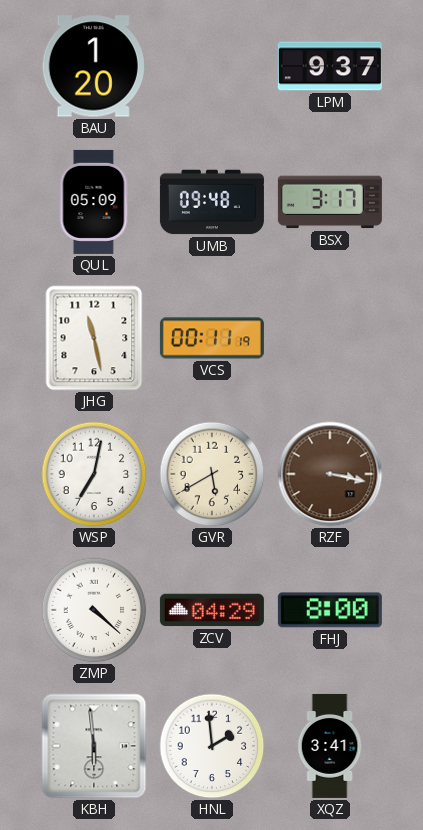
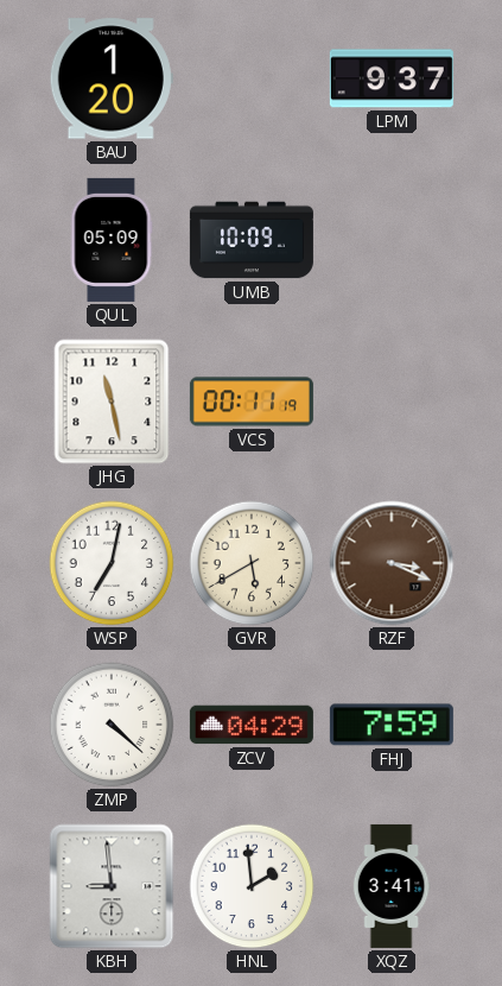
UMB: 09:48 -> 10:09 (252, 240)
BSX: 3:17 -> none (330, 202)
RZF: 3:17 -> 3:19 (392, 563)
FHJ: 8:00 -> 7:59 (392, 725)
KBH: 5:59 -> 8:59 (112, 886)
